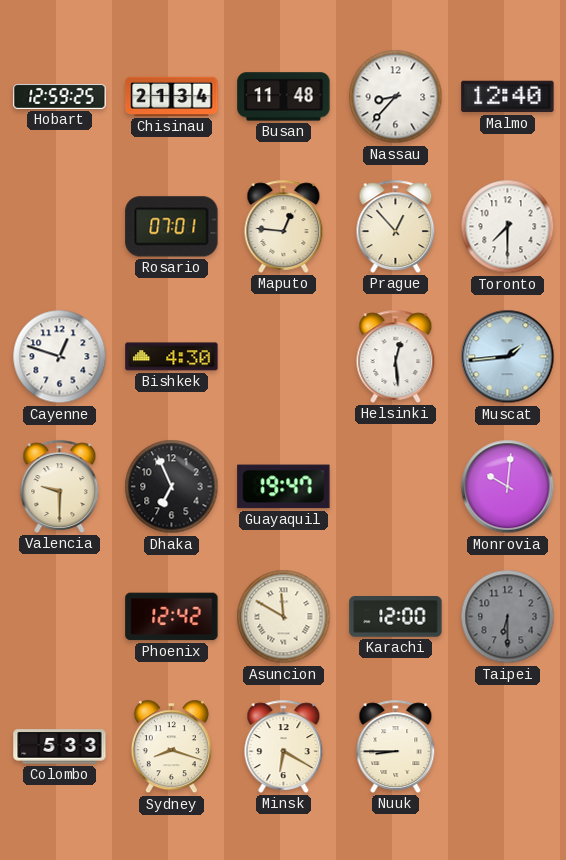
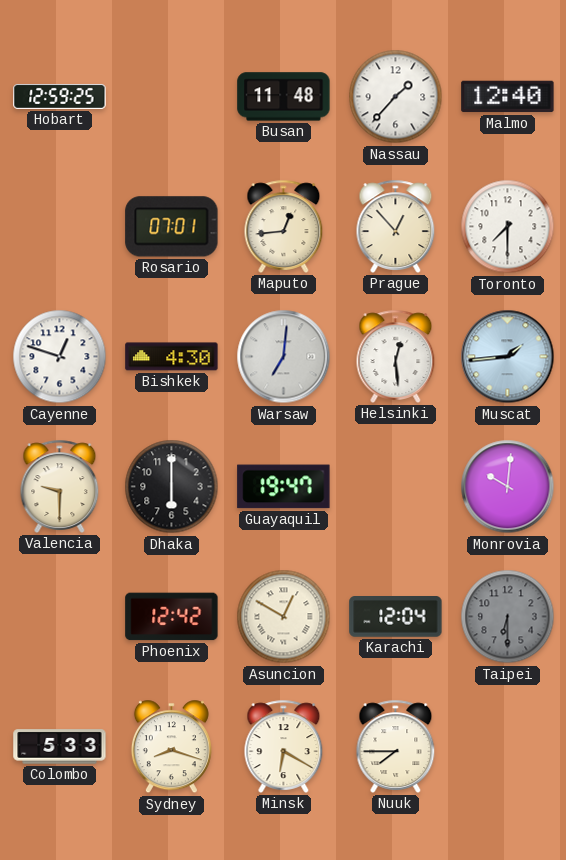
Chisinau: 21:34 -> none (172, 96)
Nassau: 8:37 -> 1:37 (396, 97)
Maputo: 12:46 -> 12:44 (284, 226)
Warsaw: none -> 7:01 (284, 357)
Dhaka: 6:56 -> 6:00 (172, 487)
Asuncion: 11:50 -> 12:50 (284, 617)
Karachi: 12:00 -> 12:04 (396, 617)
Nuuk: 8:45 -> 7:45 (396, 746)
